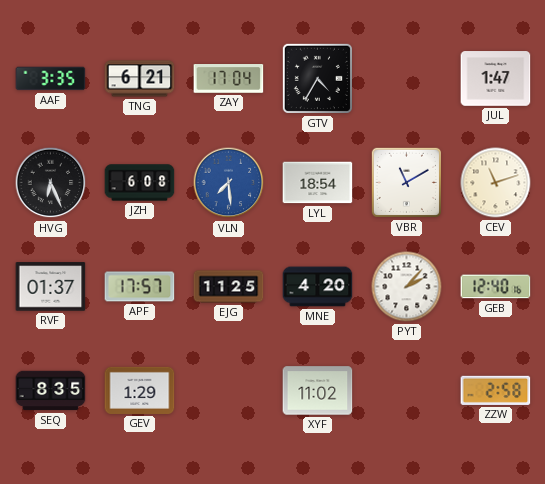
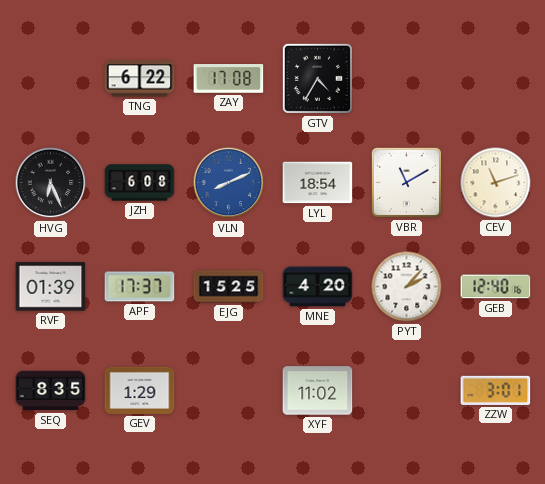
AAF: 3:35 -> none (51, 79)
TNG: 6:21 -> 6:22 (140, 79)
ZAY: 17:04 -> 17:08 (229, 79)
JUL: 1:47 -> none (496, 79)
VLN: 7:29 -> 8:11 (229, 183)
RVF: 01:37 -> 01:39 (51, 287)
APF: 17:57 -> 17:37 (140, 287)
EJG: 11:25 -> 15:25 (229, 287)
ZZW: 2:58 -> 3:01 (496, 390)
